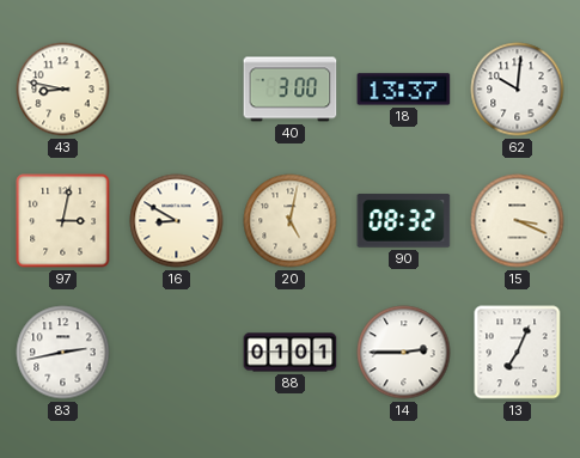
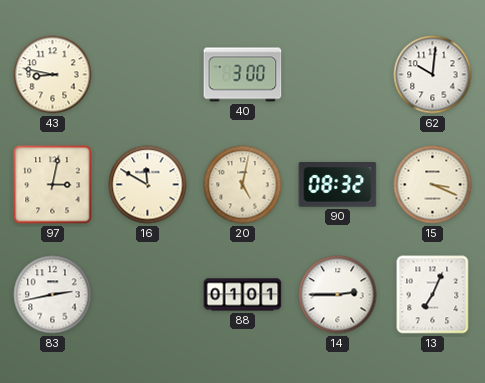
18: 13:37 -> none (404, 90)
16: 8:50 -> 11:50 (148, 185)
